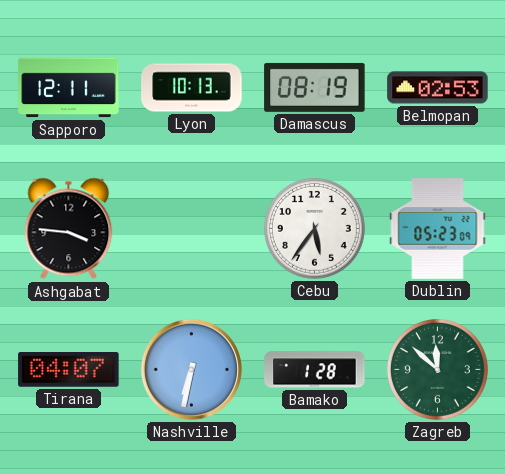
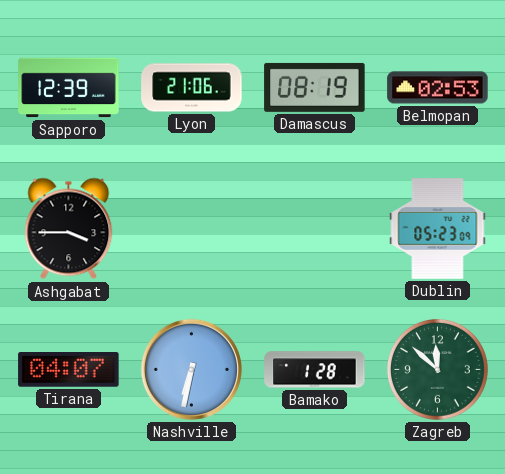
Sapporo: 12:11 -> 12:39 (69, 88)
Lyon: 10:13 -> 21:06 (192, 88)
Ashgabat: 3:46 -> 3:45 (69, 229)
Cebu: 5:36 -> none (315, 229)
